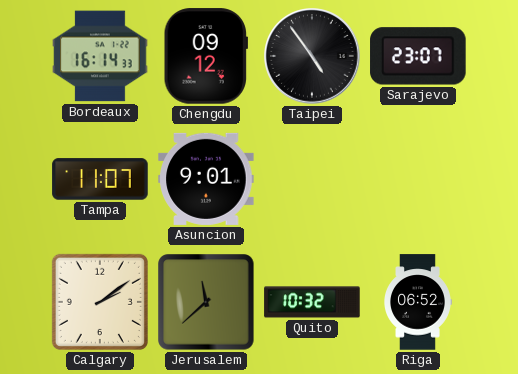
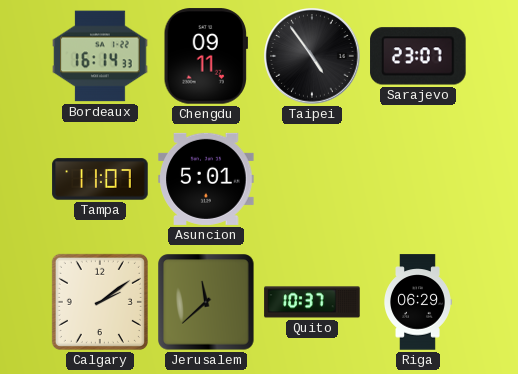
Chengdu: 09:12 -> 09:11 (205, 56)
Asuncion: 9:01 -> 5:01 (206, 179)
Quito: 10:32 -> 10:37 (312, 302)
Riga: 06:52 -> 06:29 (418, 302)
